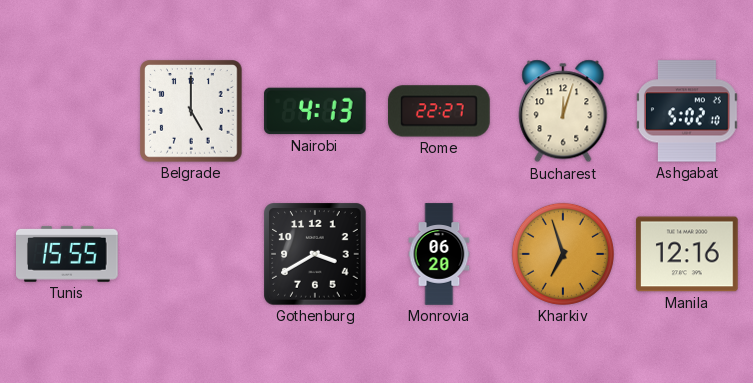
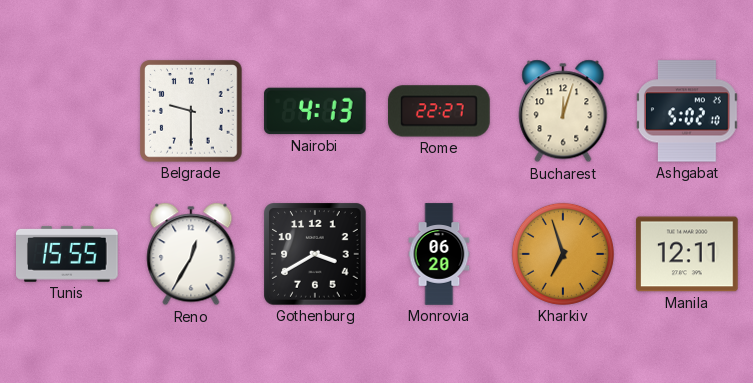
Belgrade: 5:00 -> 9:30 (191, 111)
Reno: none -> 12:35 (191, 254)
Manila: 12:16 -> 12:11 (687, 254)
